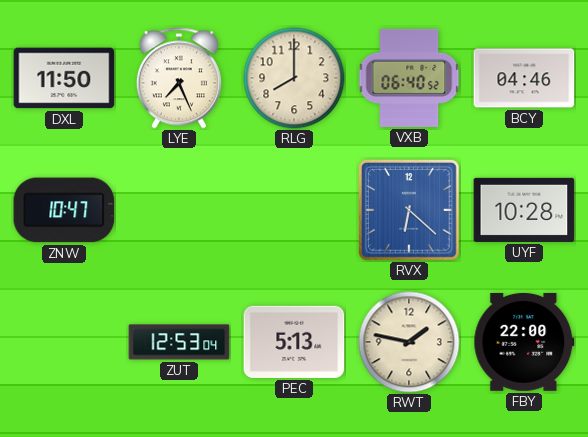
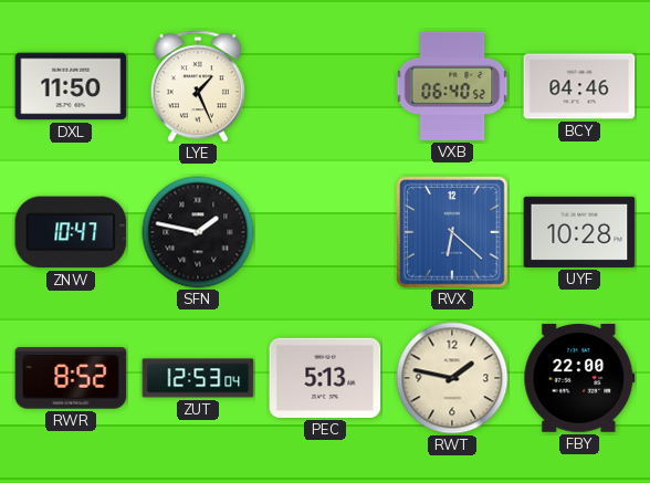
LYE: 7:26 -> 1:26 (198, 86)
RLG: 8:00 -> none (294, 78)
SFN: none -> 1:47 (198, 232)
RWR: none -> 8:52 (71, 378)
